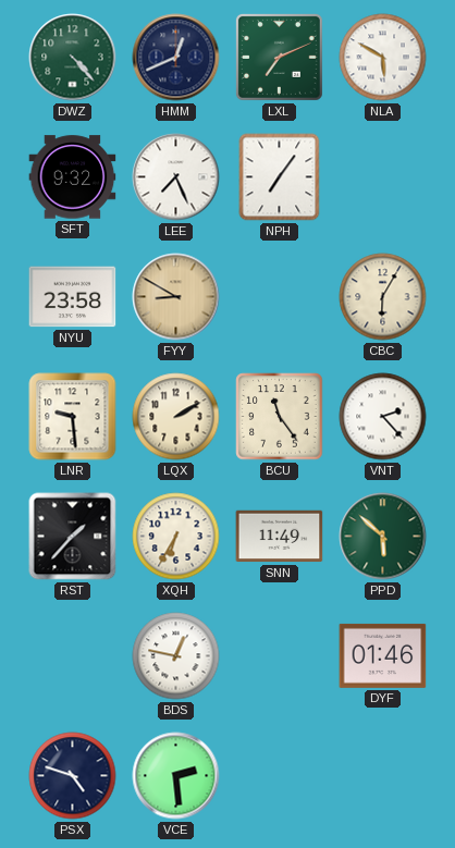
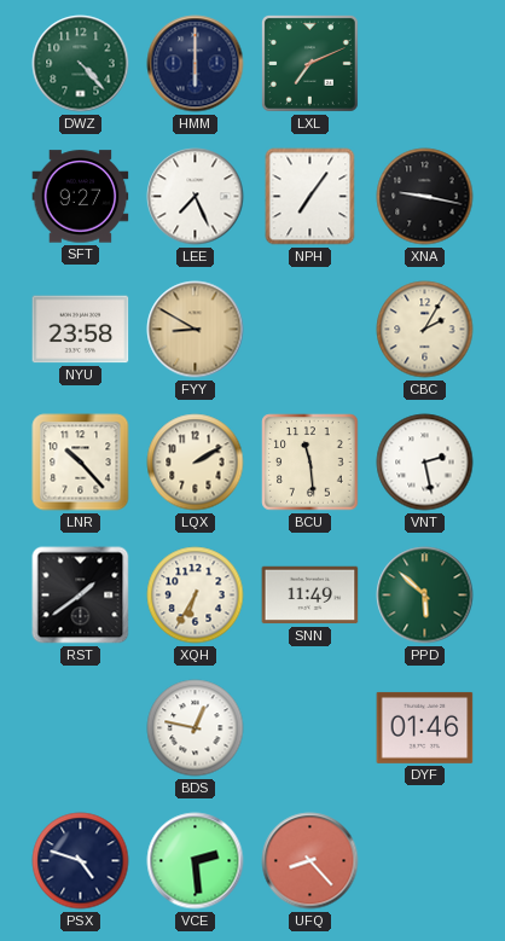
HMM: 12:41 -> 6:00 (196, 64)
NLA: 5:50 -> none (383, 58)
SFT: 9:32 -> 9:27 (81, 197)
XNA: none -> 9:17 (425, 197)
CBC: 6:05 -> 2:05 (425, 330)
LNR: 9:29 -> 10:23 (81, 463)
BCU: 11:24 -> 11:29 (310, 463)
VNT: 2:23 -> 2:28 (425, 463)
RST: 1:37 -> 1:39 (81, 596)
UFQ: none -> 8:23 (310, 861)
